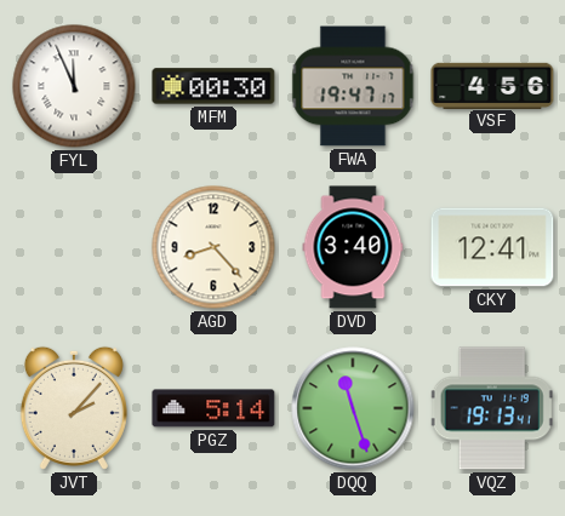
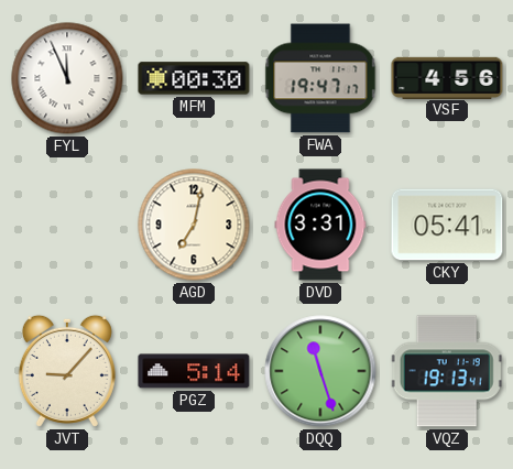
AGD: 8:23 -> 7:02 (194, 225)
DVD: 3:40 -> 3:31 (320, 225)
CKY: 12:41 -> 05:41 (447, 225)
JVT: 2:07 -> 9:07 (67, 371)
